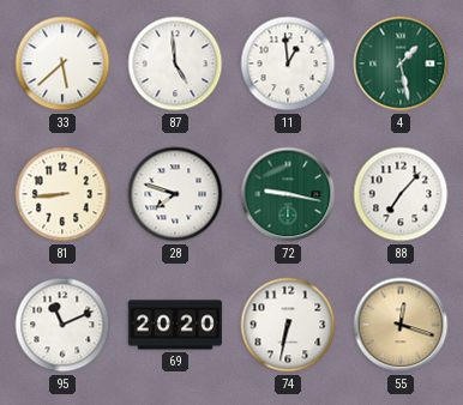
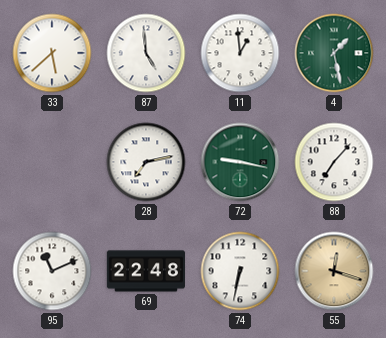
81: 8:44 -> none (62, 194)
28: 7:48 -> 7:13 (146, 162)
69: 20:20 -> 22:48 (146, 271)
